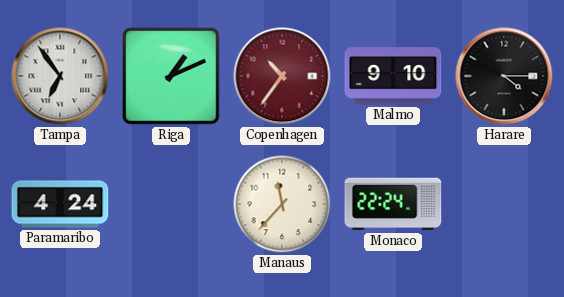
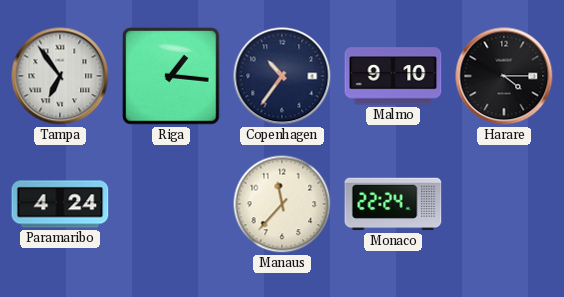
Riga: 1:11 -> 1:16 (171, 76)
Copenhagen dial: burgundy -> navy (282, 76)
